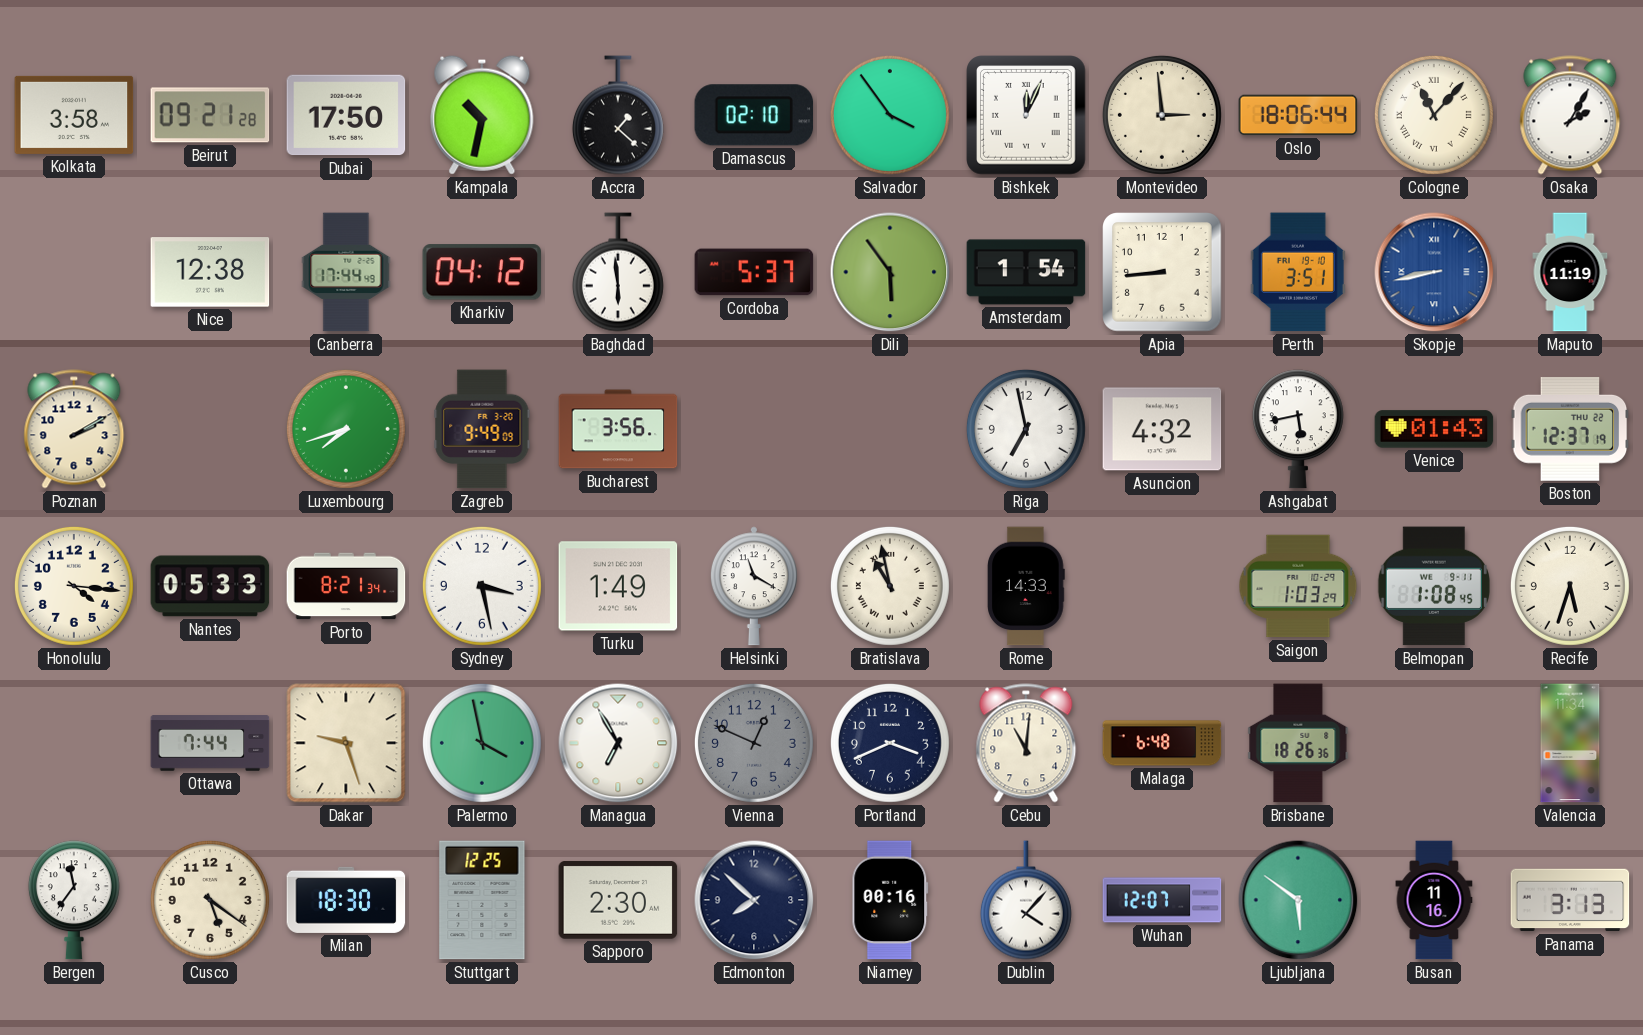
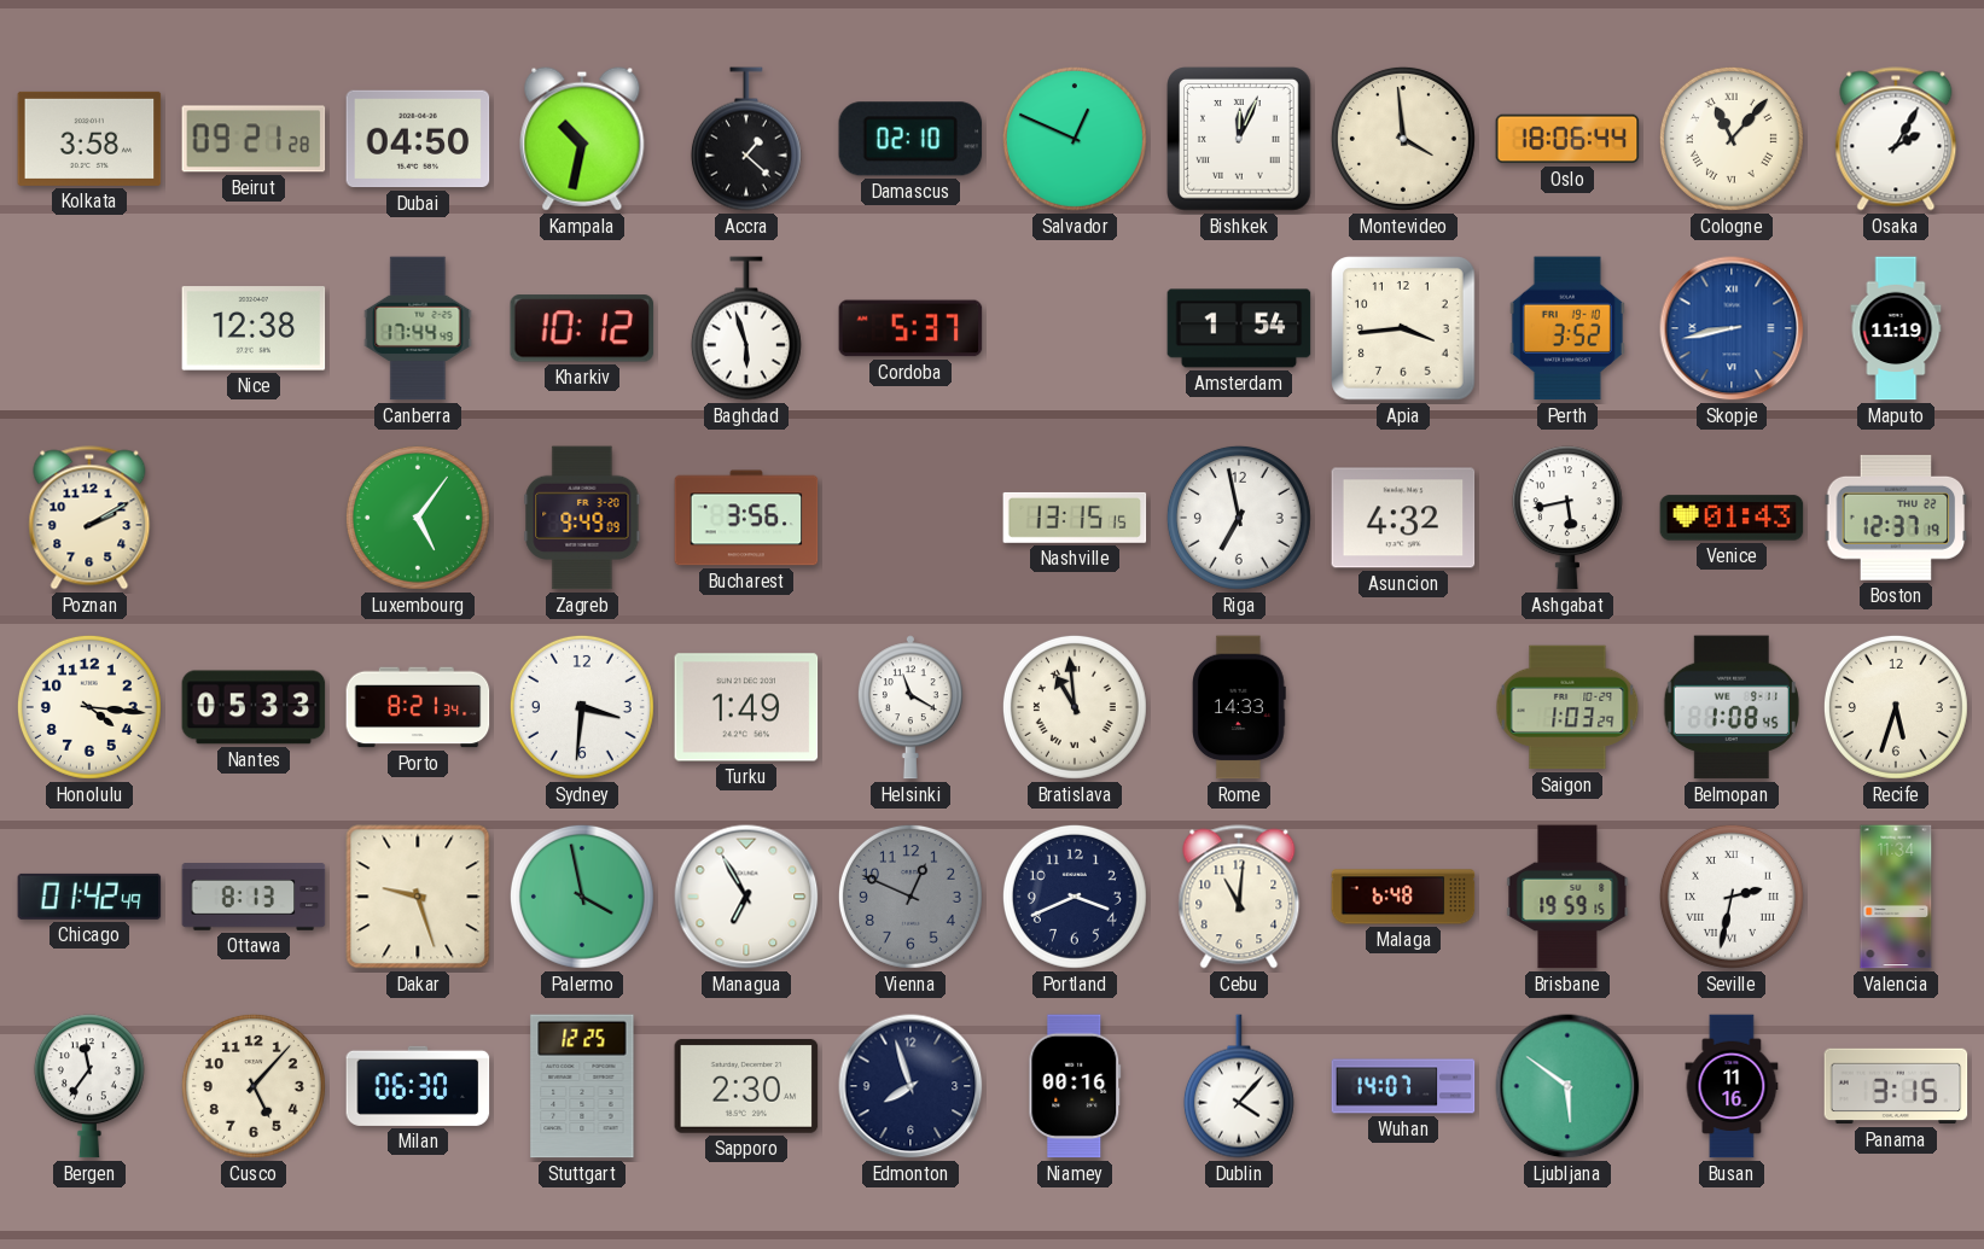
Dubai: 17:50 -> 04:50 (418, 139)
Salvador: 3:54 -> 12:49 (1075, 139)
Montevideo: 2:59 -> 3:59 (1403, 139)
Kharkiv: 04:12 -> 10:12 (582, 328)
Baghdad: 5:59 -> 5:57 (746, 328)
Dili: 5:54 -> none (890, 272)
Apia: 8:44 -> 3:44 (1403, 328)
Perth: 3:51 -> 3:52 (1567, 328)
Luxembourg: 7:42 -> 5:06 (418, 518)
Nashville: none -> 13:15 (1075, 518)
Sydney: 3:28 -> 3:31 (582, 707)
Bratislava: 10:58 -> 10:59 (1075, 707)
Chicago: none -> 01:42 (89, 897)
Ottawa: 7:44 -> 8:13 (254, 897)
Brisbane: 18:26 -> 19:59 (1567, 897)
Seville: none -> 2:32 (1732, 897)
Cusco: 5:21 -> 5:07 (254, 1086)
Milan: 18:30 -> 06:30 (418, 1086)
Edmonton: 7:52 -> 7:57 (910, 1086)
Wuhan: 12:07 -> 14:07 (1403, 1086)
Panama: 3:13 -> 3:15 (1896, 1086)
